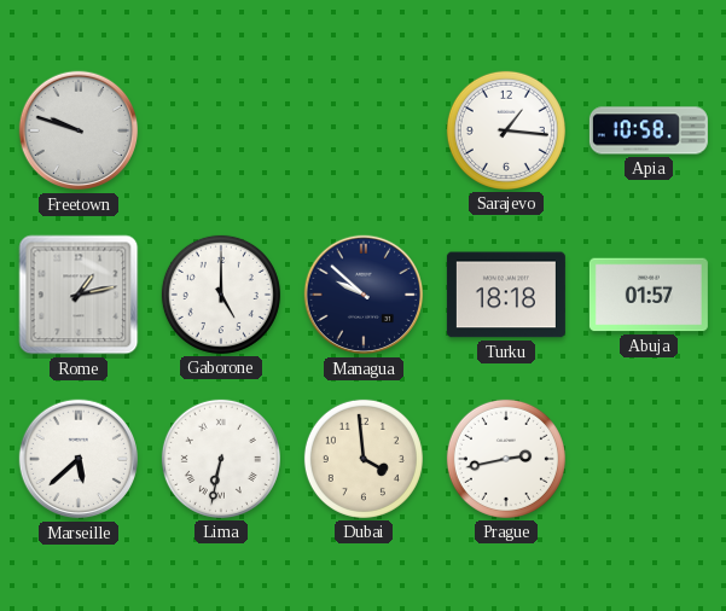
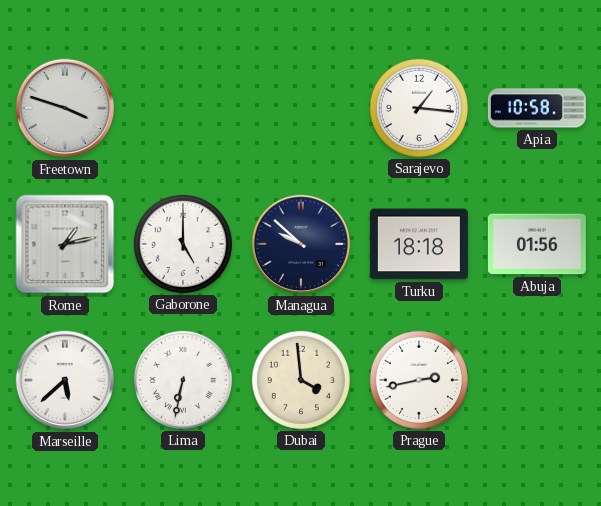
Freetown: 9:48 -> 3:48 (65, 108)
Abuja: 01:57 -> 01:56 (537, 244)
